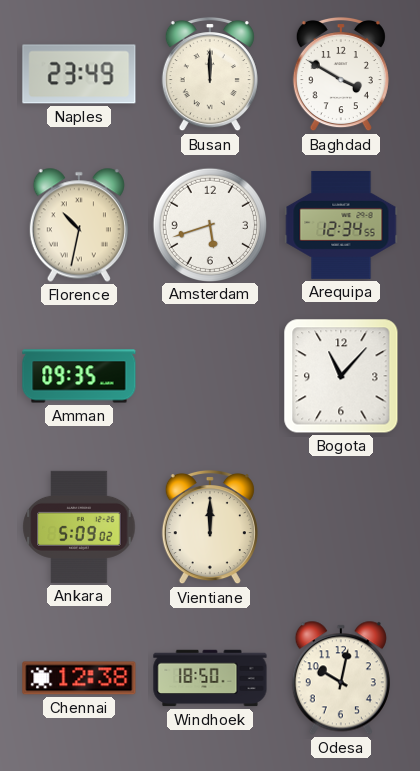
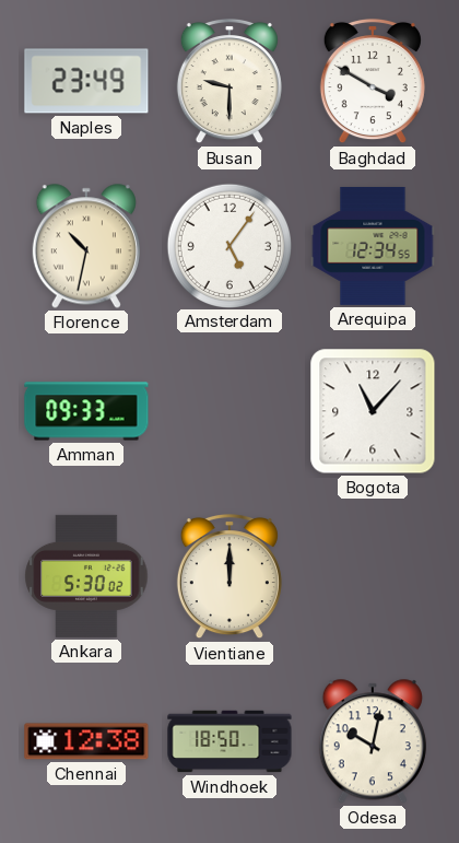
Busan: 12:00 -> 9:30 (229, 81)
Amsterdam: 5:42 -> 5:06 (228, 245)
Amman: 09:35 -> 09:33 (86, 411)
Ankara: 5:09 -> 5:30 (86, 576)
